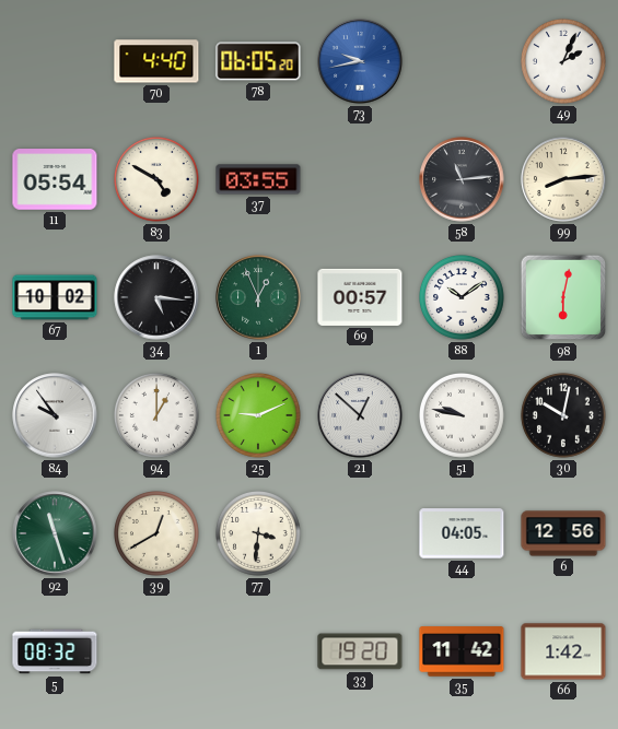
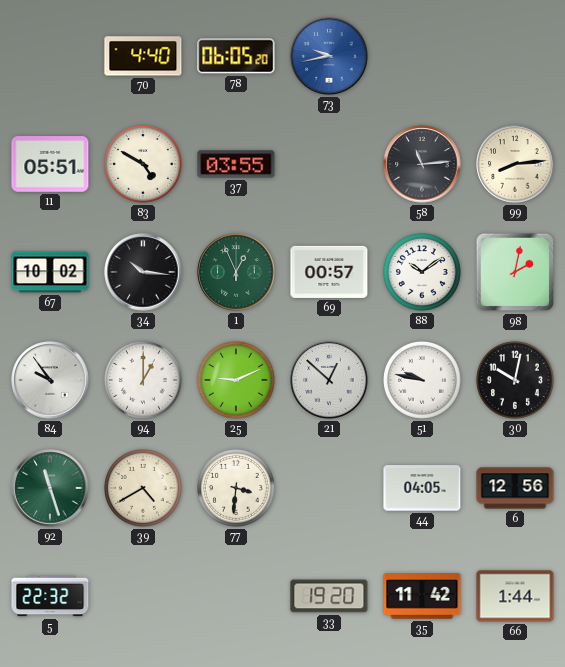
49: 2:04 -> none (564, 62)
11: 05:54 -> 05:51 (50, 164)
34: 5:16 -> 10:16 (143, 272)
98: 6:02 -> 2:02 (515, 272)
39: 12:40 -> 4:40 (144, 489)
5: 08:32 -> 22:32 (50, 596)
66: 1:42 -> 1:44 (515, 596)
